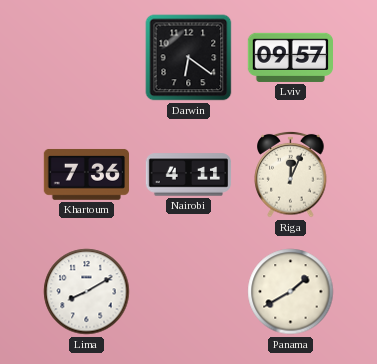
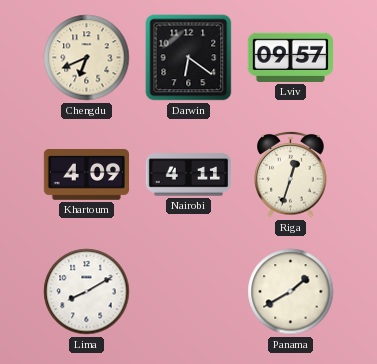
Chengdu: none -> 6:41 (87, 58)
Khartoum: 7:36 -> 4:09 (86, 175)
Riga: 12:04 -> 12:33 (291, 174)
